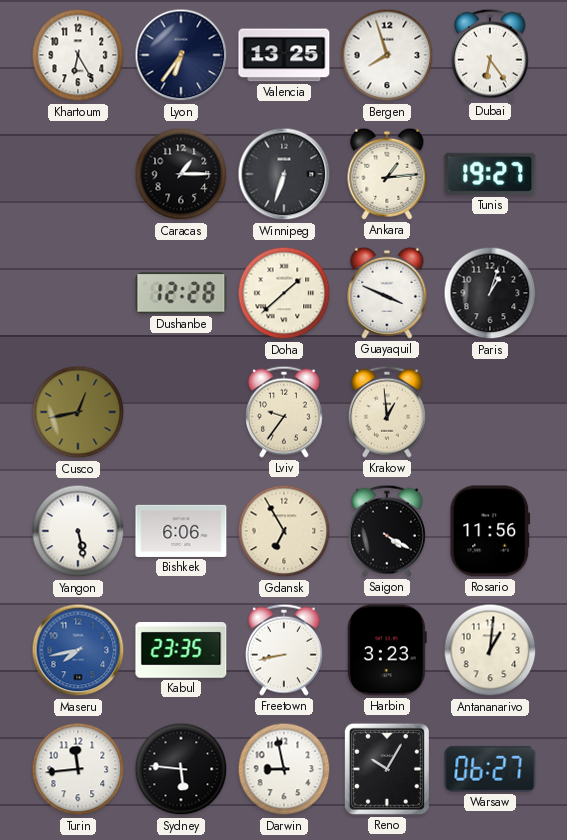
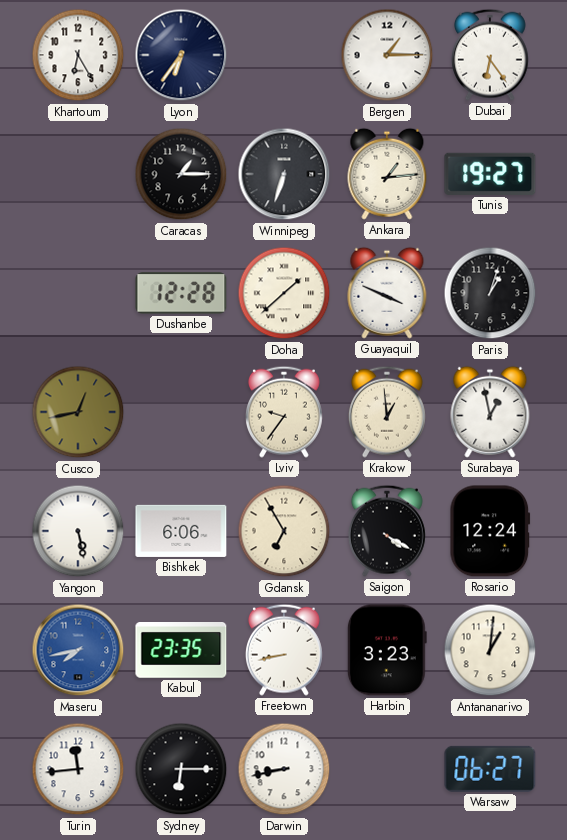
Valencia: 13:25 -> none (284, 55)
Bergen: 7:57 -> 1:15 (387, 55)
Surabaya: none -> 12:58 (490, 412)
Rosario: 11:56 -> 12:24 (490, 531)
Sydney: 5:46 -> 6:15 (181, 769)
Darwin: 8:58 -> 8:43 (284, 769)
Reno: 10:05 -> none (387, 769)
